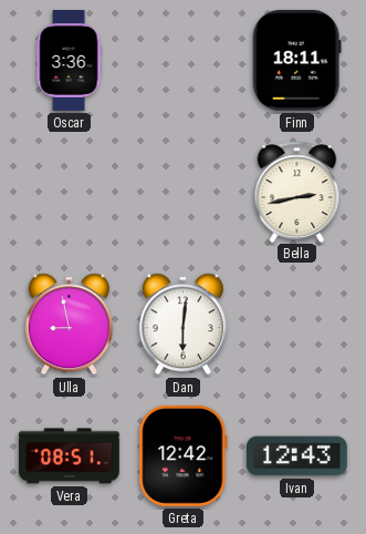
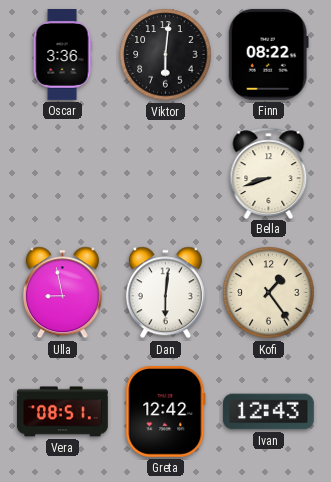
Viktor: none -> 6:01 (166, 55)
Finn: 18:11 -> 08:22 (268, 54)
Bella: 2:43 -> 8:42 (269, 173)
Kofi: none -> 1:24 (269, 293)
